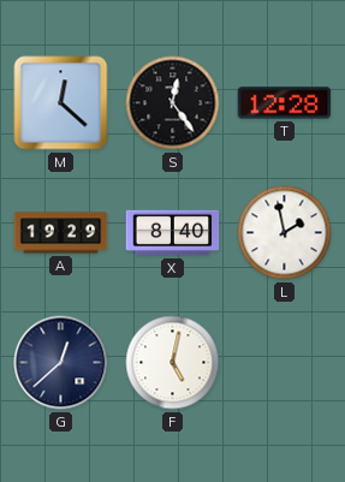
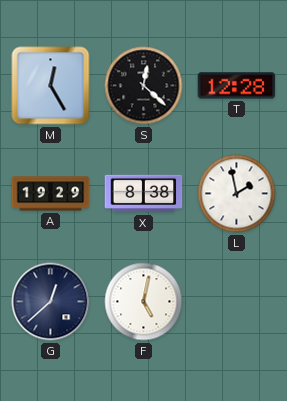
M: 12:22 -> 12:25 (51, 86)
S: 12:24 -> 12:22 (144, 86)
X: 8:40 -> 8:38 (144, 194)
